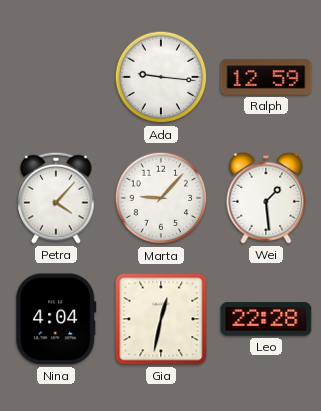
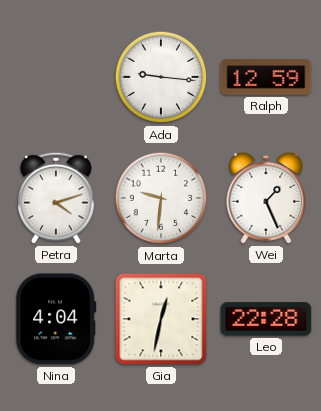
Petra: 4:07 -> 4:12 (56, 198)
Marta: 9:07 -> 9:31 (161, 198)
Wei: 1:29 -> 1:26 (266, 198)
